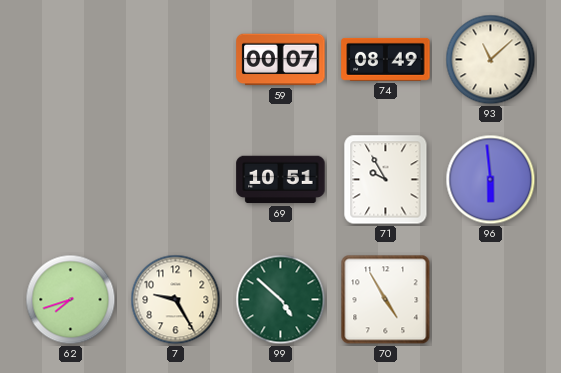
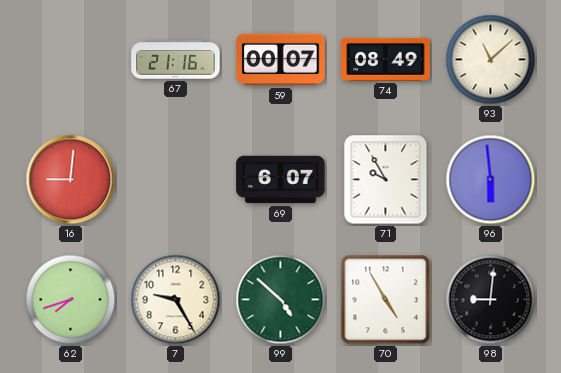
67: none -> 21:16 (176, 60)
16: none -> 9:01 (71, 180)
69: 10:51 -> 6:07 (281, 180)
98: none -> 9:01 (491, 300)
